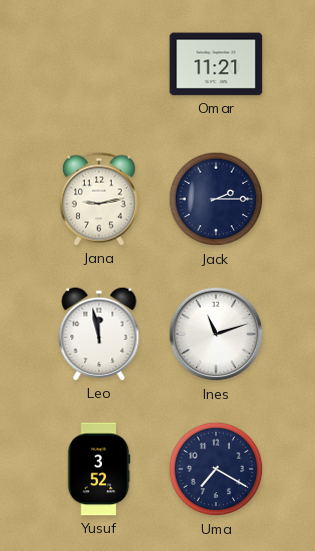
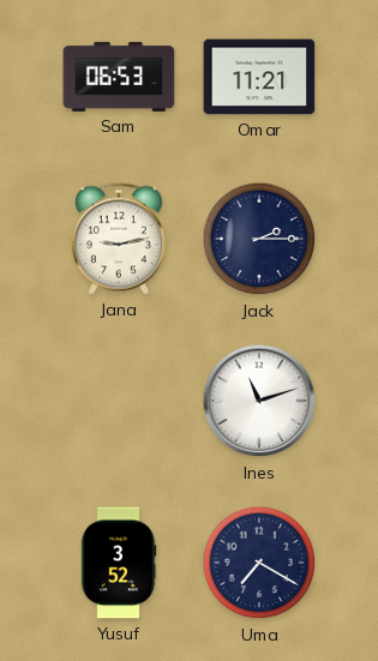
Sam: none -> 06:53 (119, 77)
Leo: 11:58 -> none (99, 334)
